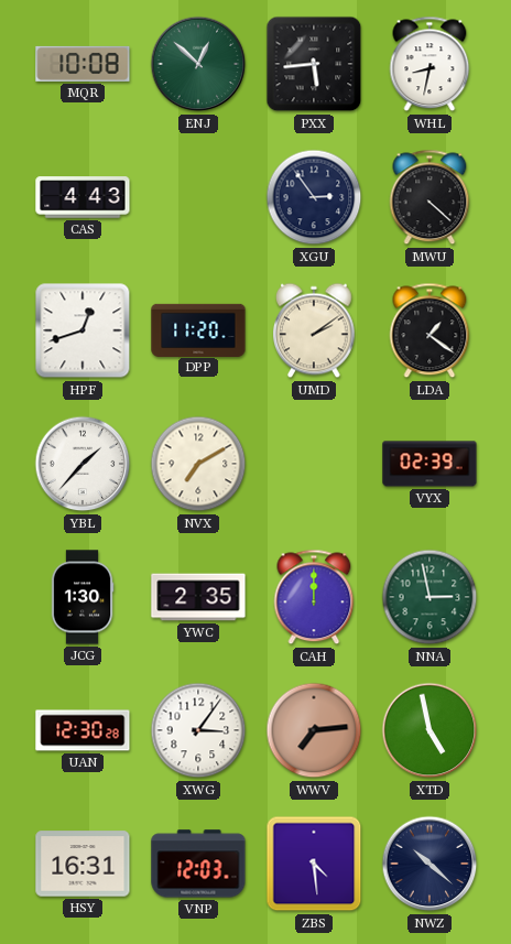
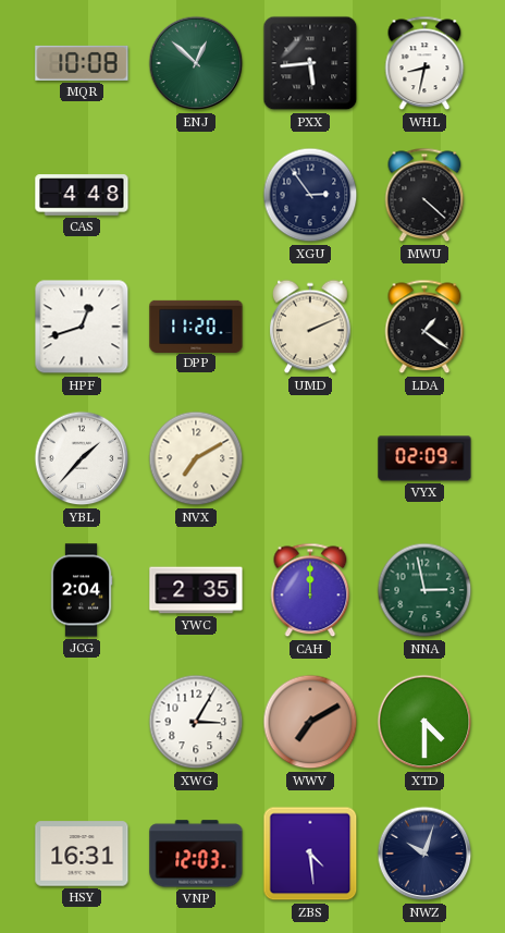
CAS: 4:43 -> 4:48 (82, 195)
UMD: 2:09 -> 2:11 (311, 327)
VYX: 02:39 -> 02:09 (424, 458)
JCG: 1:30 -> 2:04 (82, 590)
UAN: 12:30 -> none (83, 730)
XWG: 3:06 -> 3:05 (196, 722)
WWV: 7:14 -> 7:10 (310, 722)
XTD: 4:58 -> 4:30 (424, 722)
NWZ: 10:22 -> 10:03 (424, 854)
